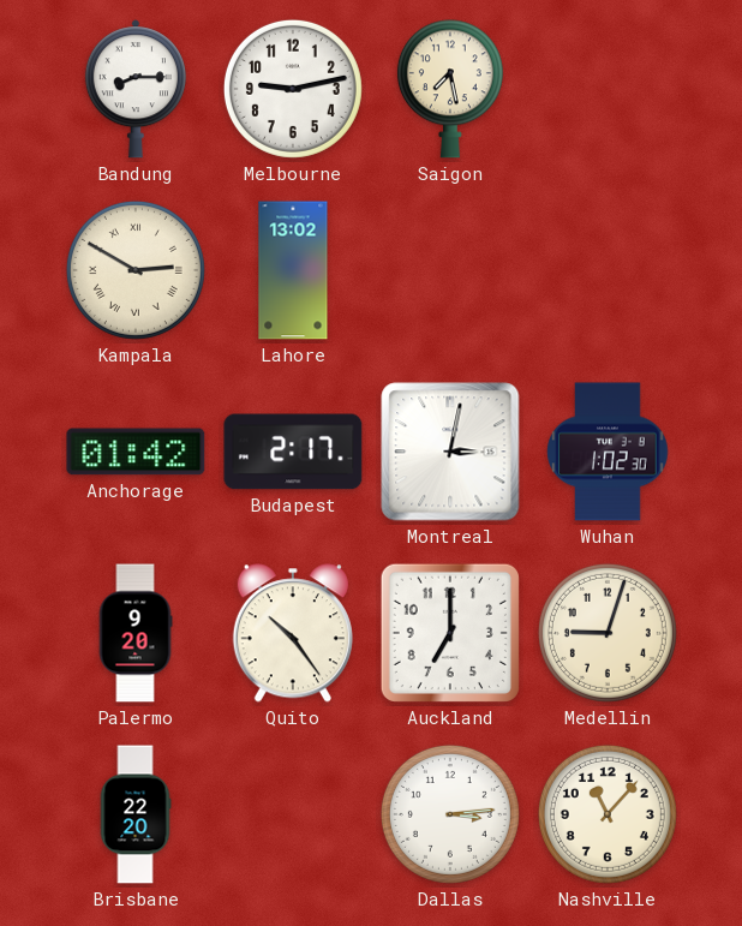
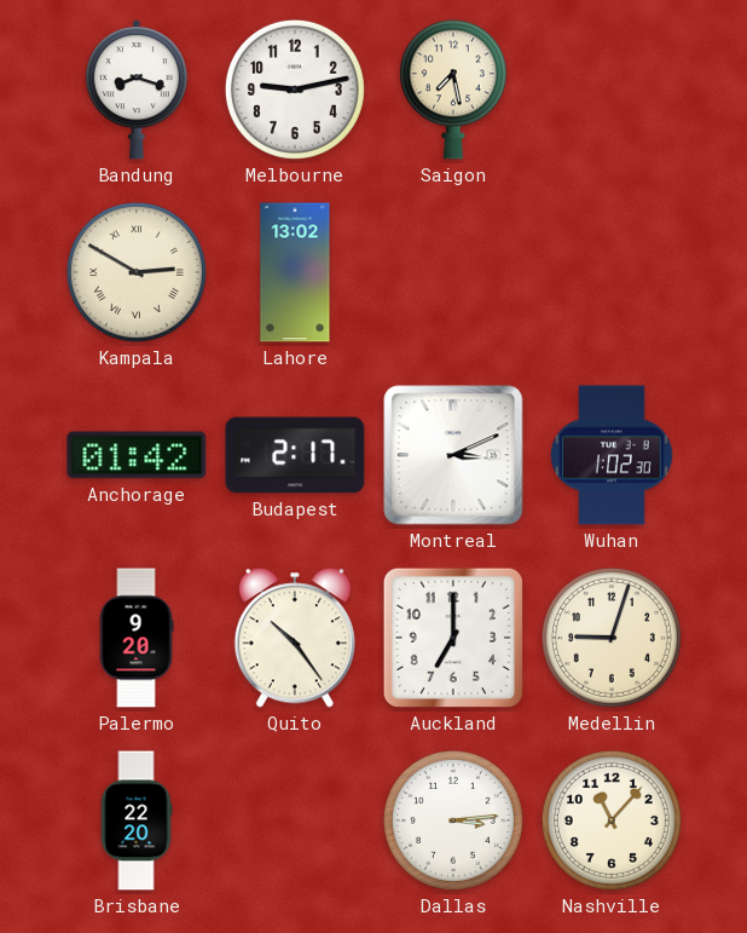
Bandung: 8:15 -> 8:18 (137, 90)
Montreal: 3:02 -> 3:11 (453, 455)
